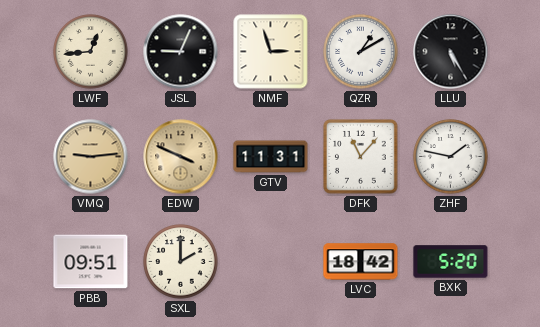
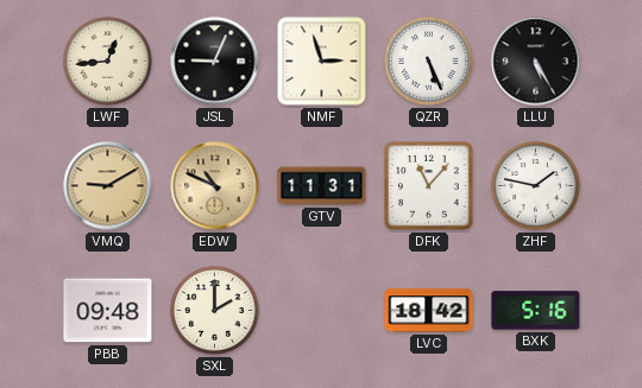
QZR: 1:10 -> 5:26 (429, 62)
VMQ: 9:14 -> 9:10 (108, 186)
EDW: 3:49 -> 10:49 (215, 186)
PBB: 09:51 -> 09:48 (108, 311)
BXK: 5:20 -> 5:16 (536, 311)
